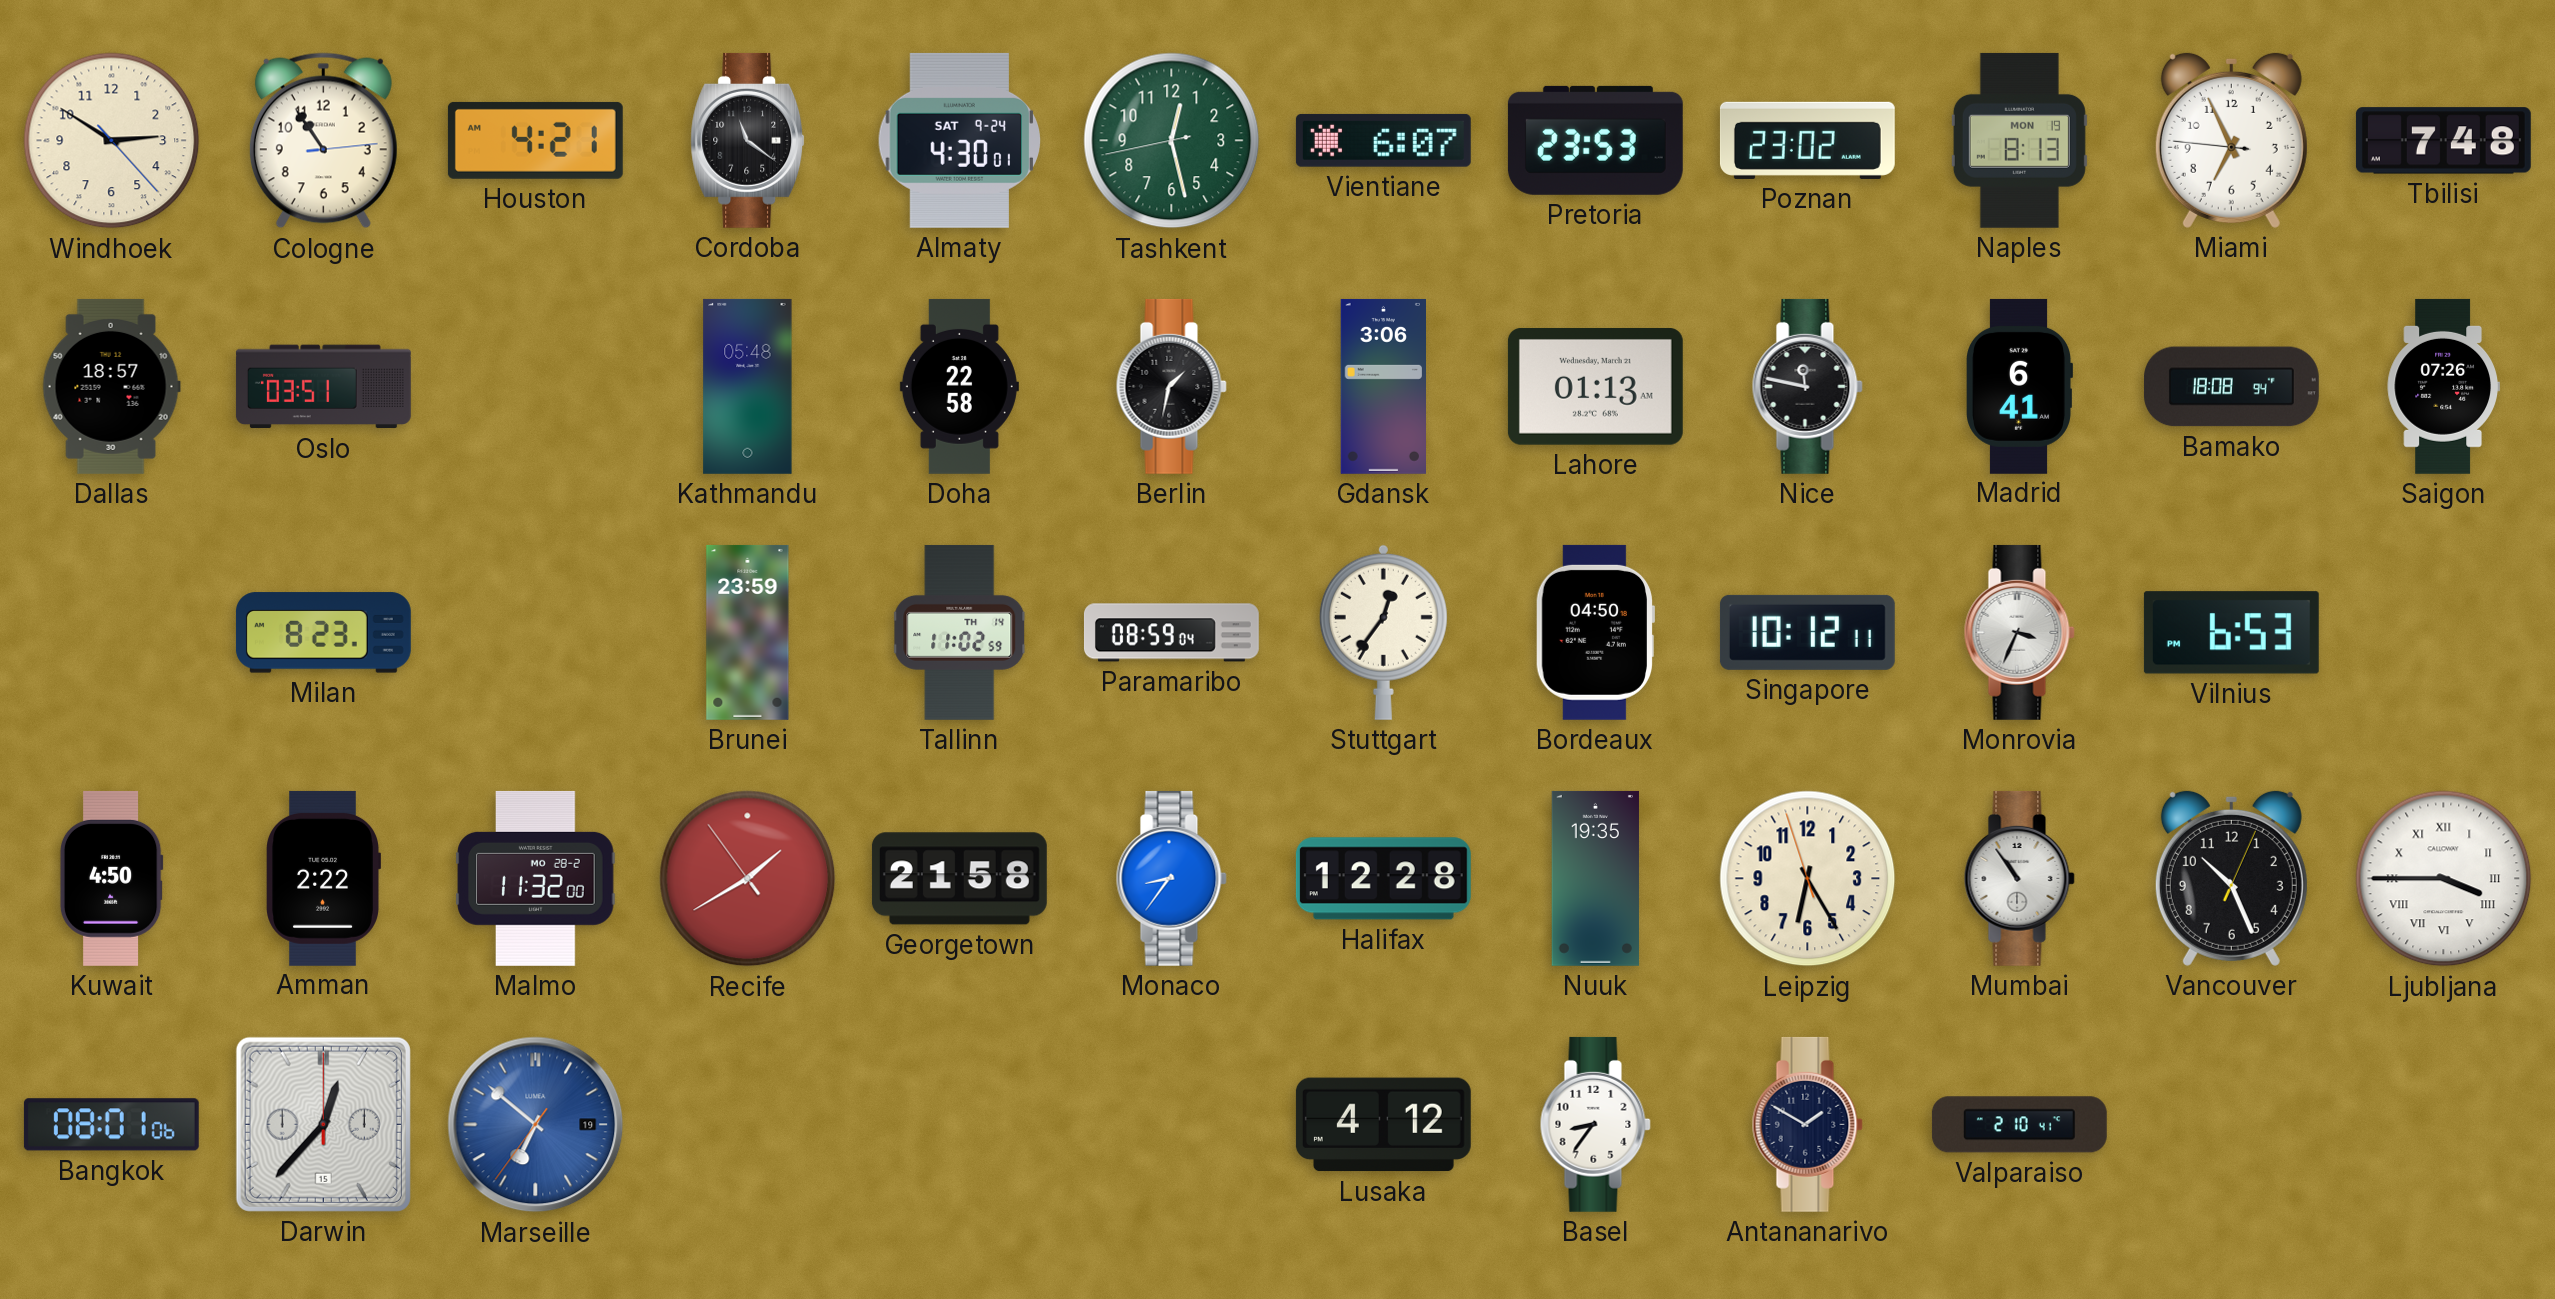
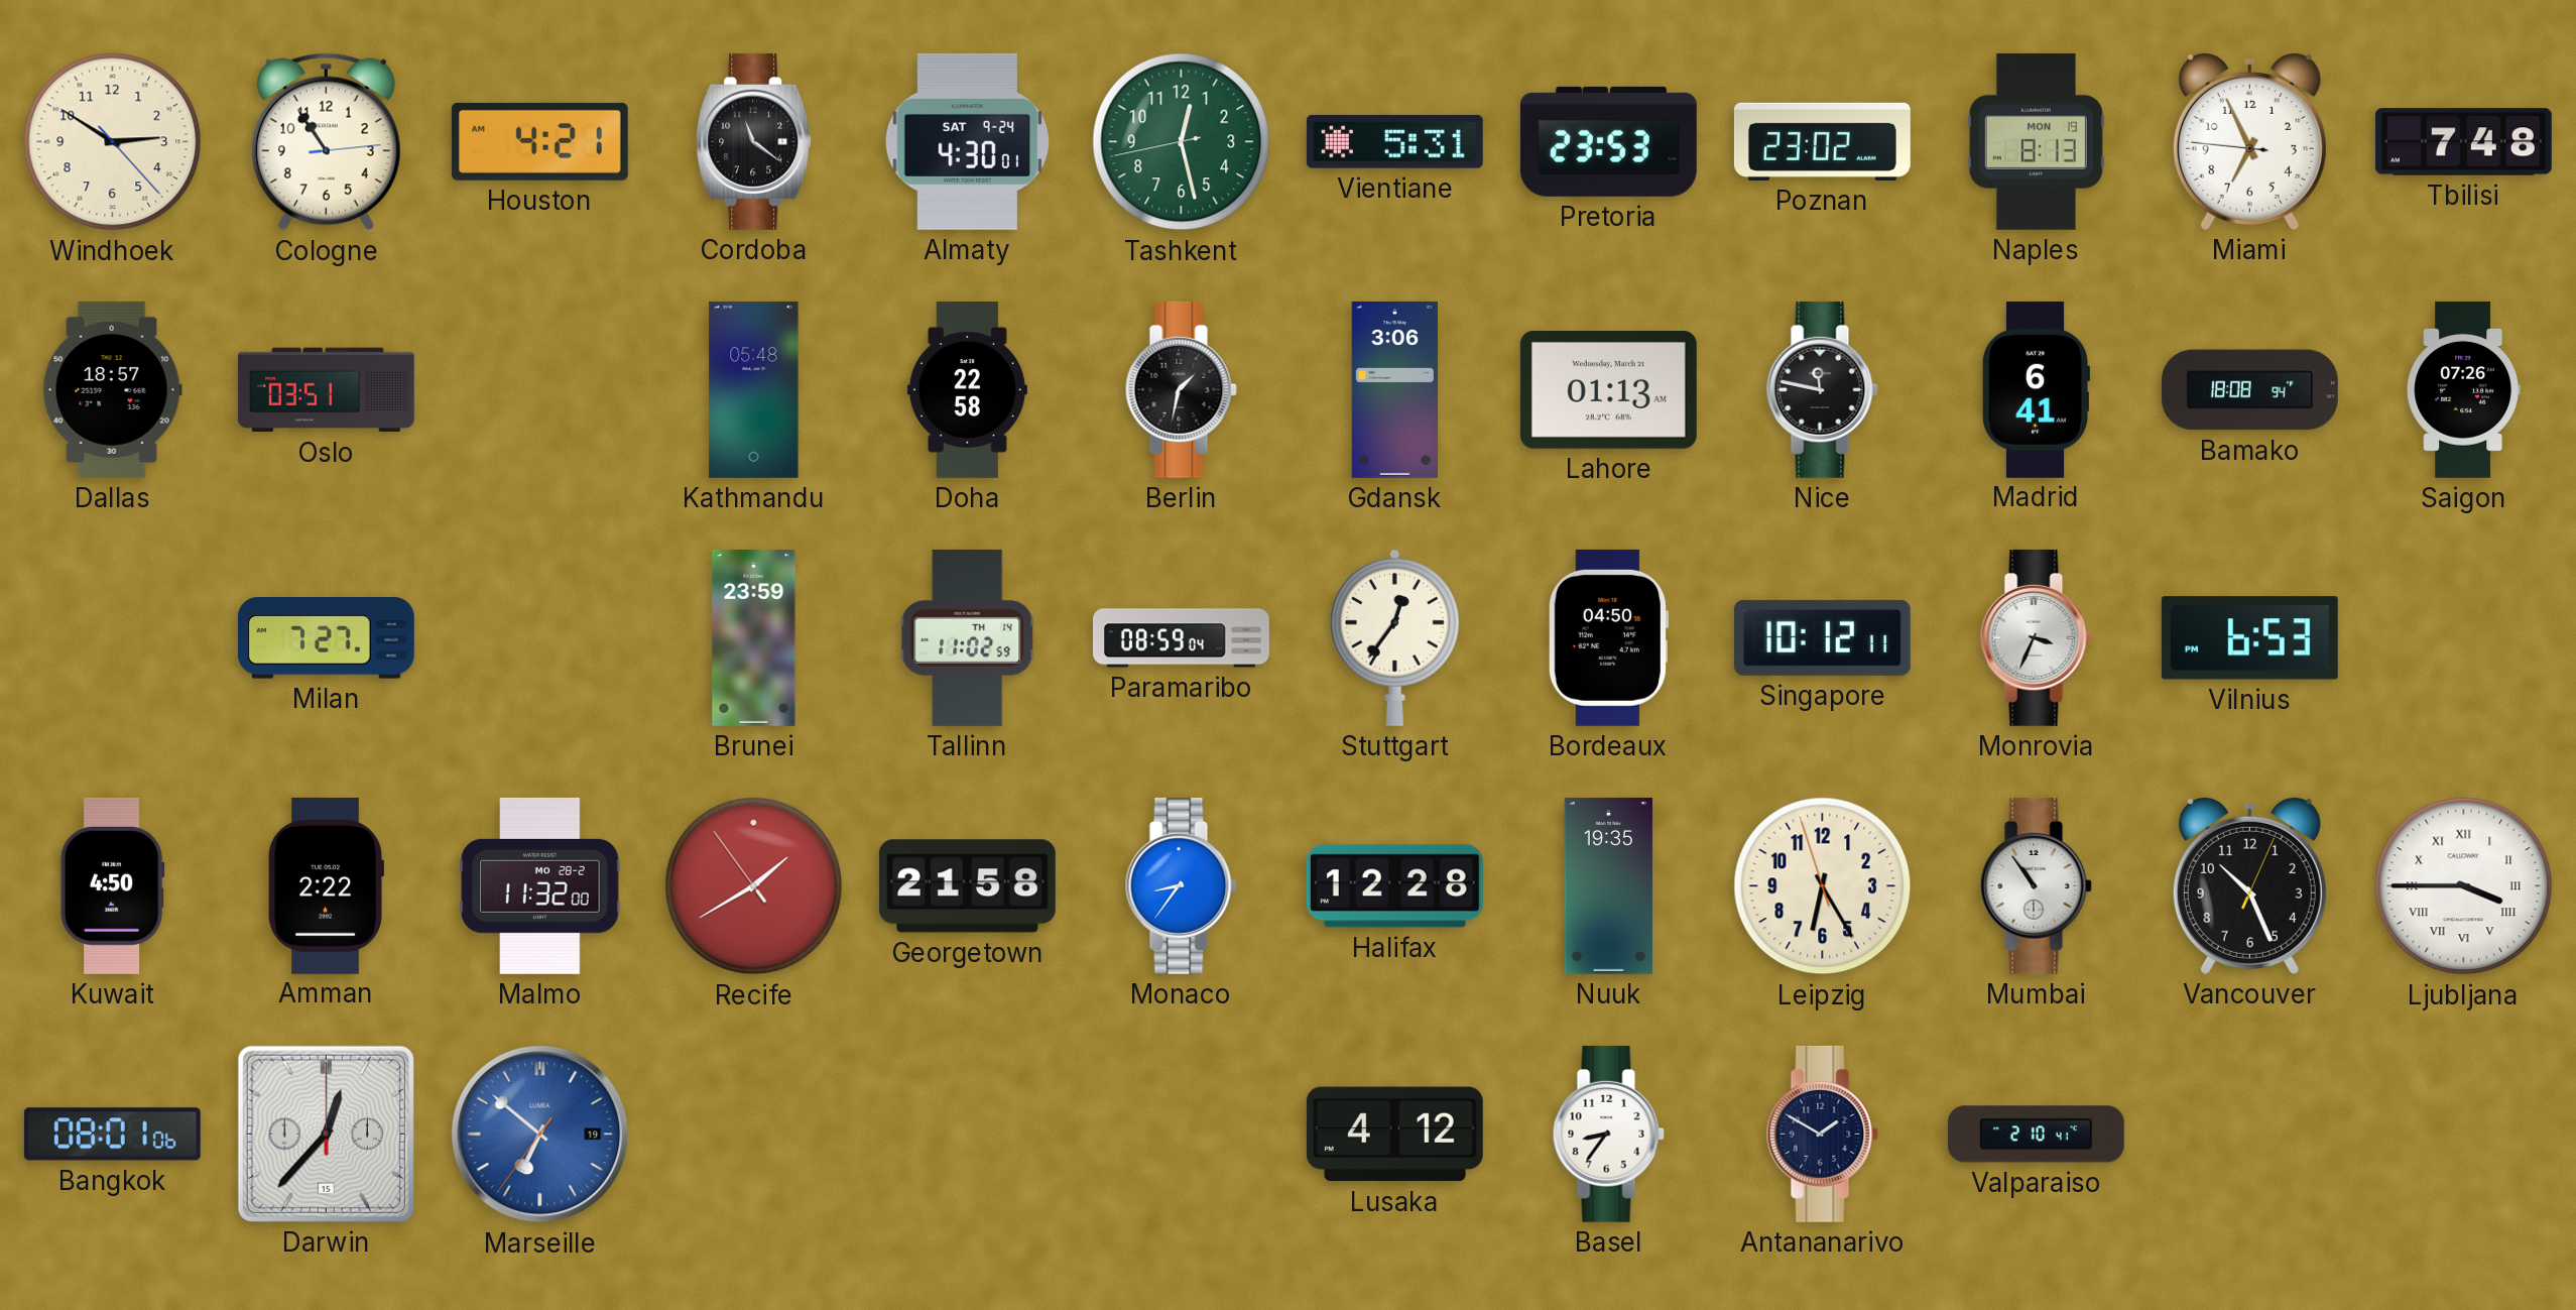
Vientiane: 6:07 -> 5:31 (1394, 141)
Milan: 8:23 -> 7:27 (326, 638)
